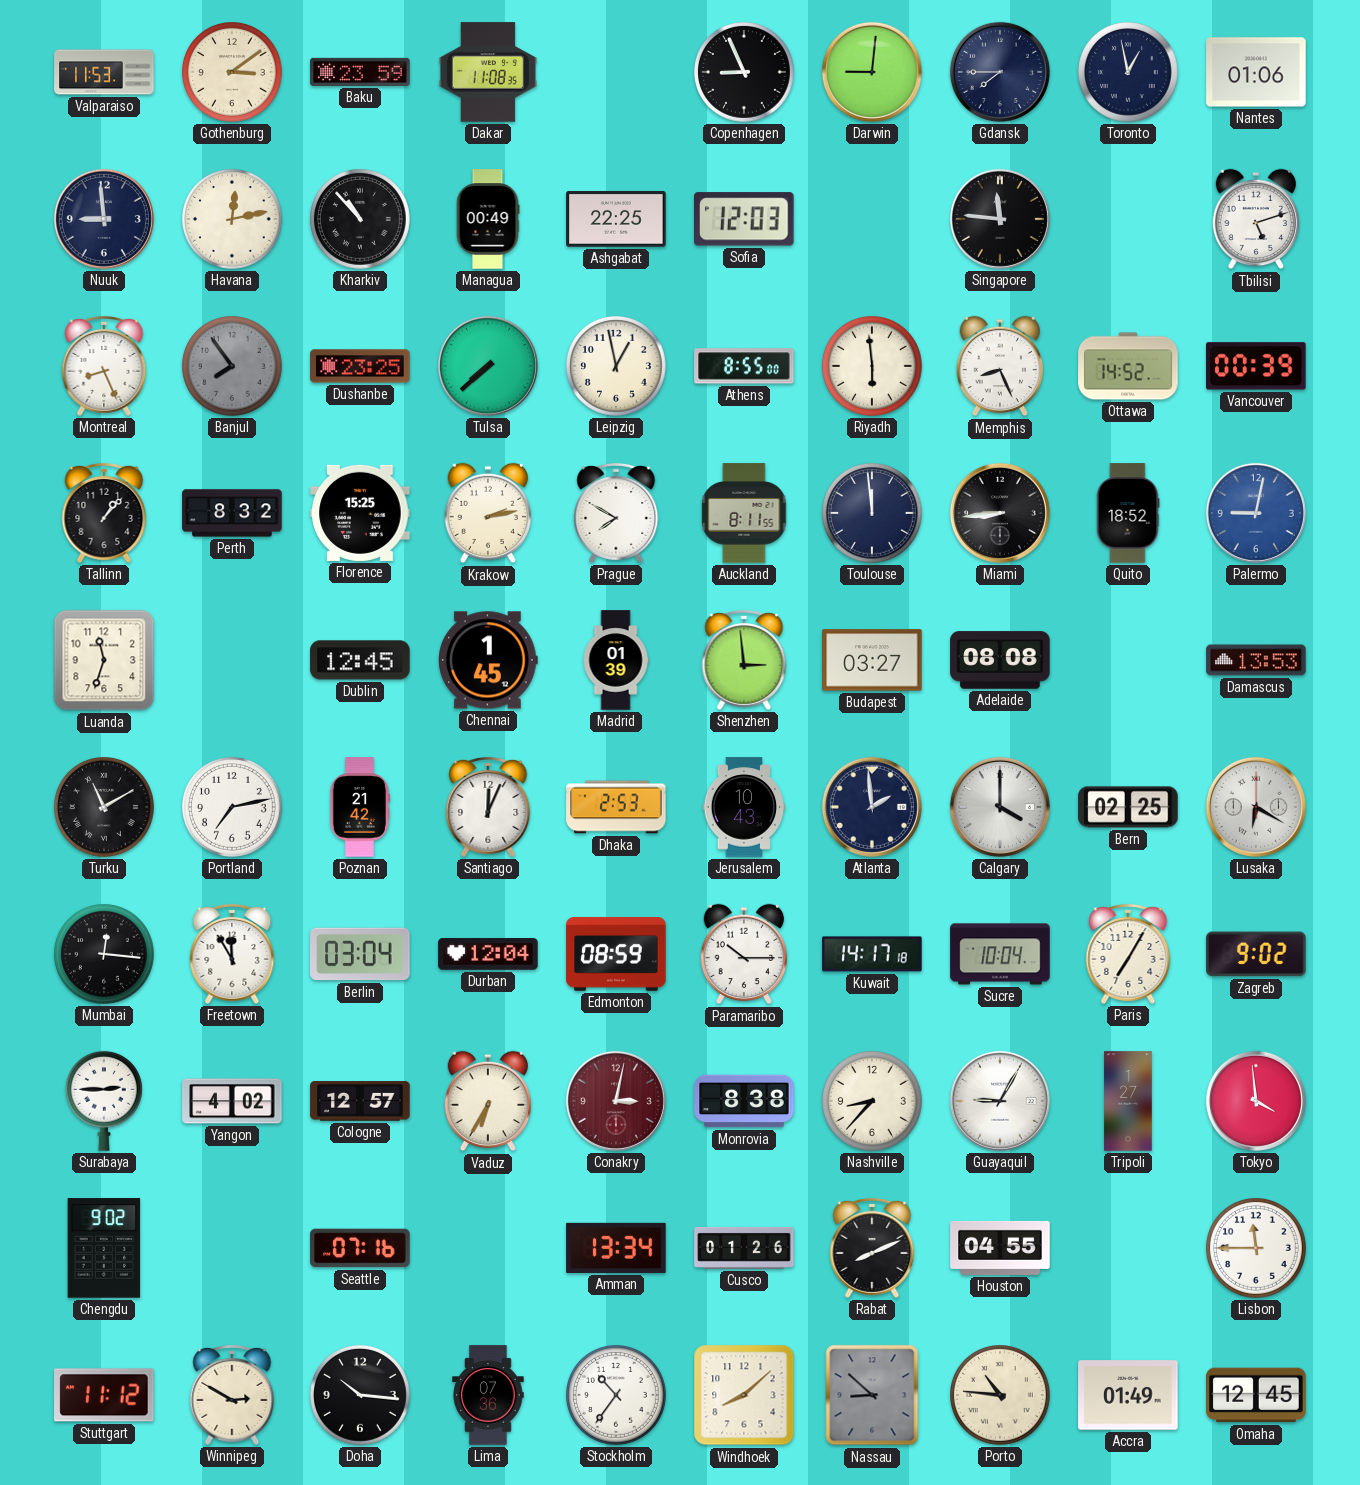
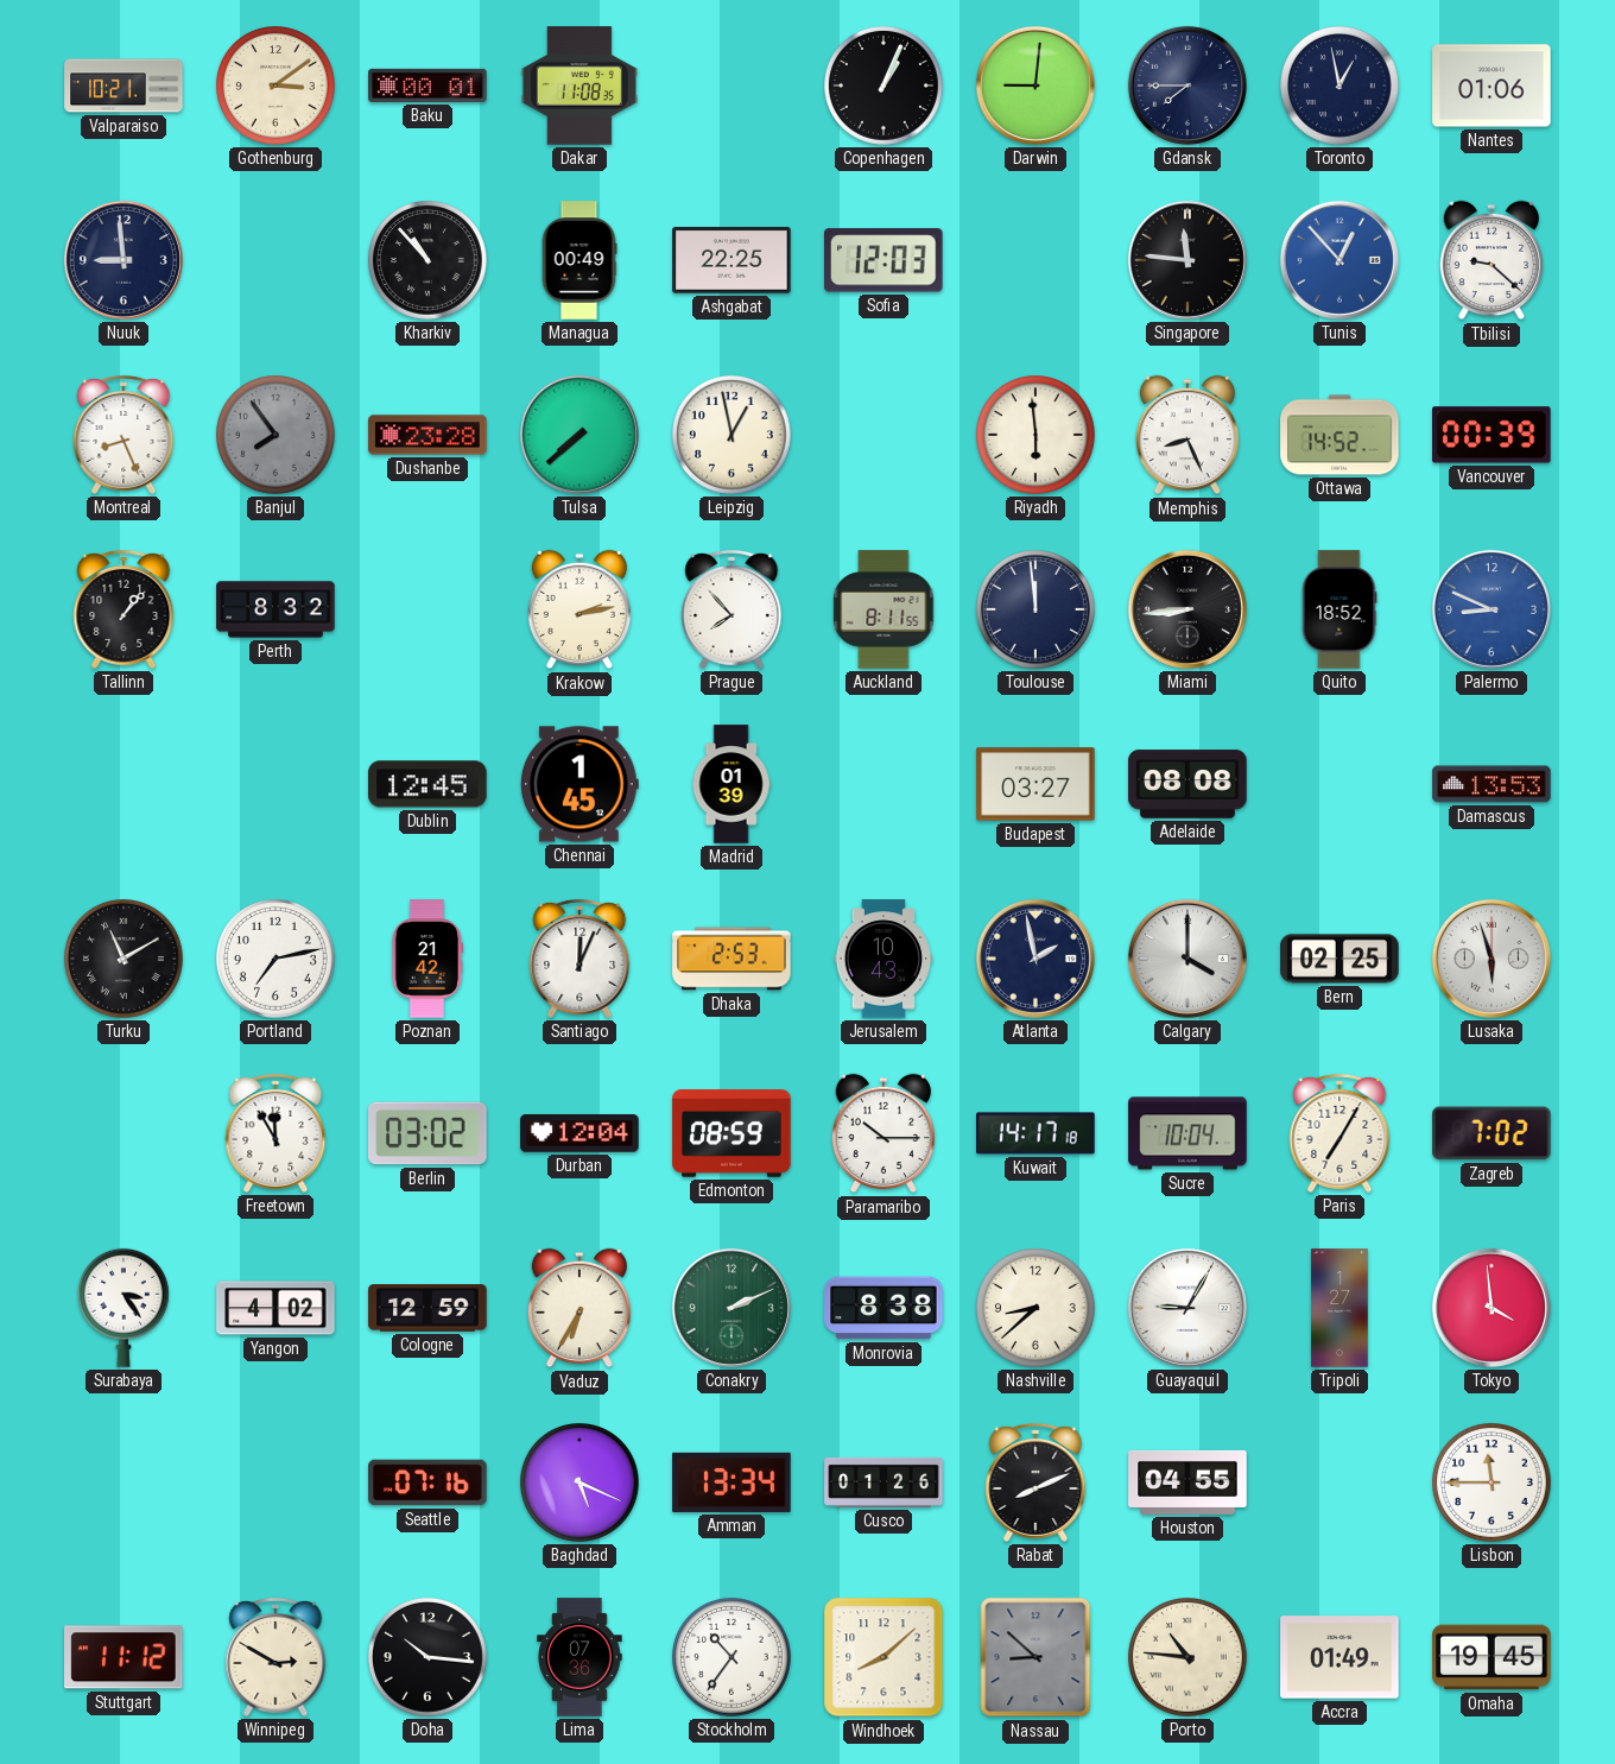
Valparaiso: 11:53 -> 10:21 (123, 86)
Baku: 23:59 -> 00:01 (427, 86)
Copenhagen: 8:56 -> 1:04 (885, 87)
Havana: 12:13 -> none (233, 220)
Tunis: none -> 12:53 (1339, 260)
Tbilisi: 5:12 -> 9:22 (1490, 260)
Dushanbe: 23:25 -> 23:28 (427, 435)
Athens: 8:55 -> none (744, 366)
Florence: 15:25 -> none (360, 513)
Prague: 7:50 -> 7:53 (731, 609)
Palermo: 9:02 -> 8:49 (1491, 609)
Luanda: 11:33 -> none (104, 660)
Shenzhen: 2:59 -> none (744, 660)
Atlanta: 1:59 -> 1:58 (1035, 959)
Lusaka: 6:20 -> 5:57 (1491, 959)
Mumbai: 12:16 -> none (105, 955)
Berlin: 03:04 -> 03:02 (427, 1133)
Zagreb: 9:02 -> 7:02 (1491, 1133)
Surabaya: 2:45 -> 3:24 (123, 1308)
Cologne: 12:57 -> 12:59 (427, 1308)
Conakry: 3:02 -> 2:11 (731, 1308)
Conakry dial: burgundy -> green (731, 1308)
Nashville: 8:37 -> 8:38 (1037, 1309)
Chengdu: 9:02 -> none (104, 1248)
Baghdad: none -> 5:19 (581, 1484)
Omaha: 12:45 -> 19:45 (1491, 1657)
